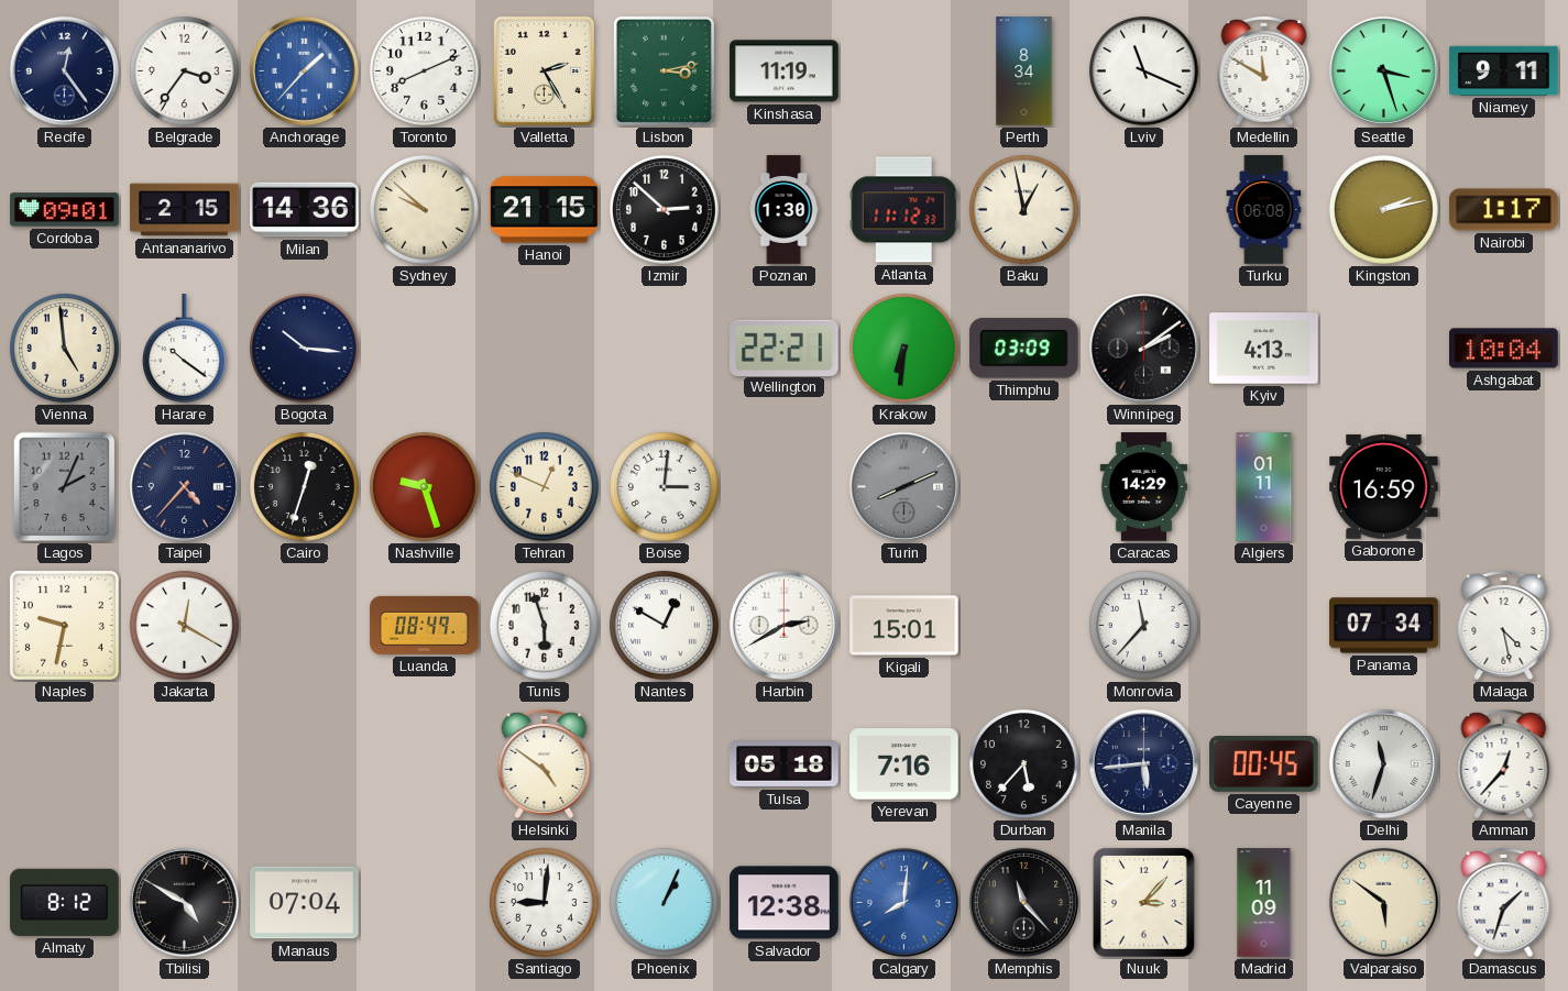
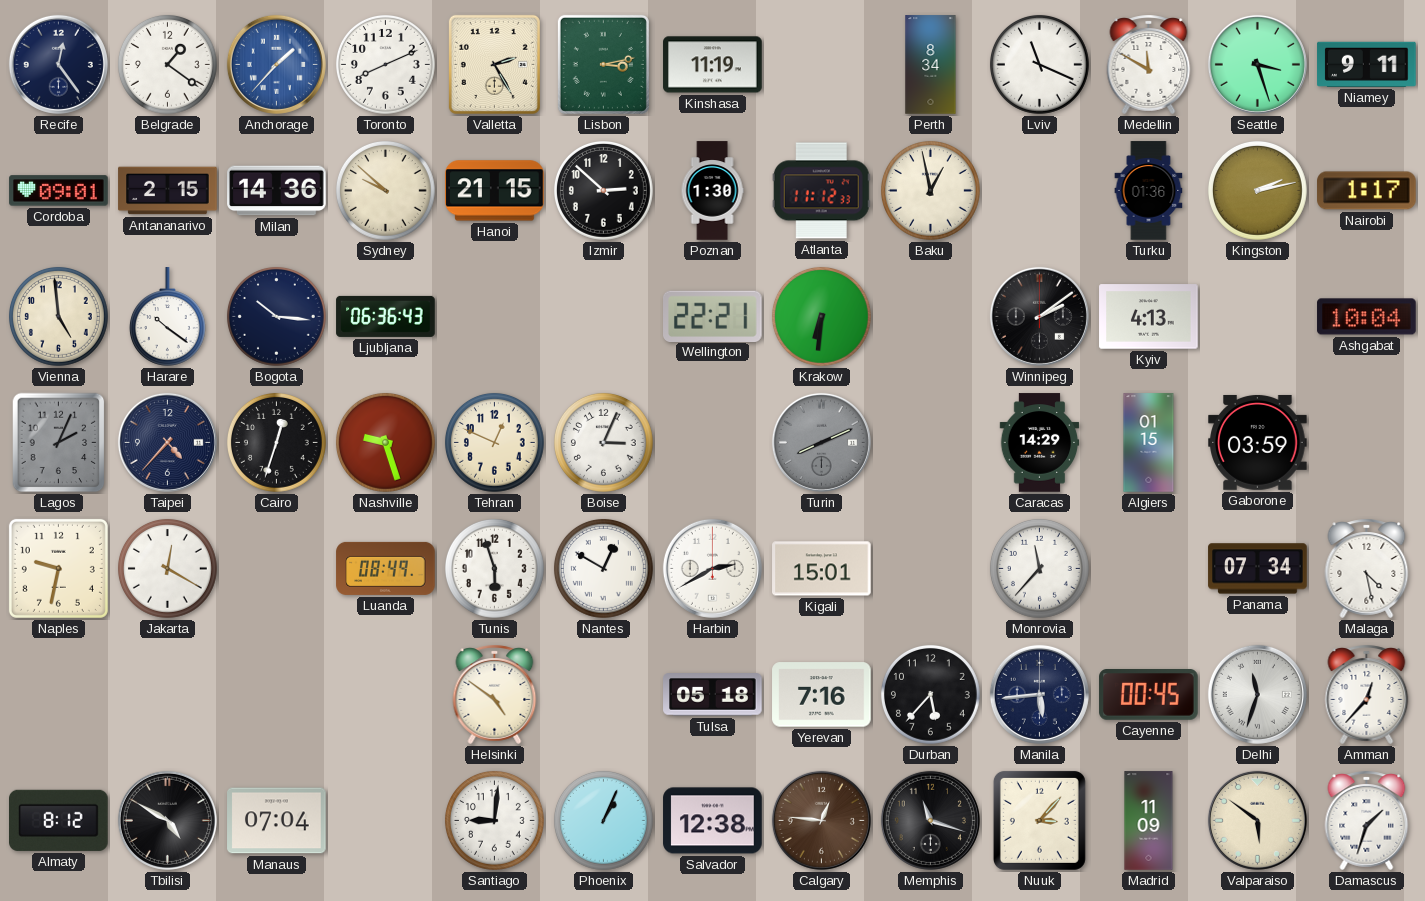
Belgrade: 3:36 -> 1:21 (167, 64)
Turku: 06:08 -> 01:36 (1149, 191)
Ljubljana: none -> 06:36 (386, 316)
Thimphu: 03:09 -> none (1023, 349)
Boise: 3:01 -> 3:04 (603, 442)
Algiers: 01:11 -> 01:15 (1149, 443)
Gaborone: 16:59 -> 03:59 (1258, 442)
Calgary: 8:01 -> 12:46 (821, 820)
Calgary dial: blue -> brown (821, 820)
Memphis: 11:23 -> 11:18 (930, 820)
